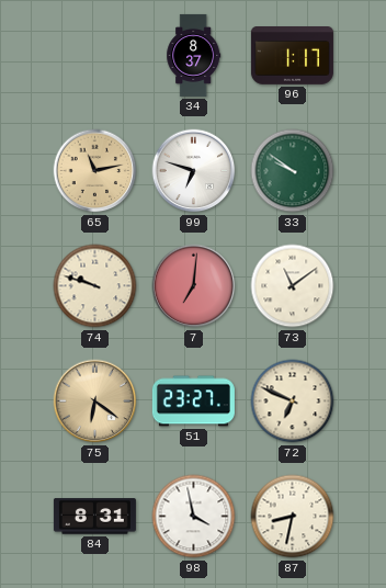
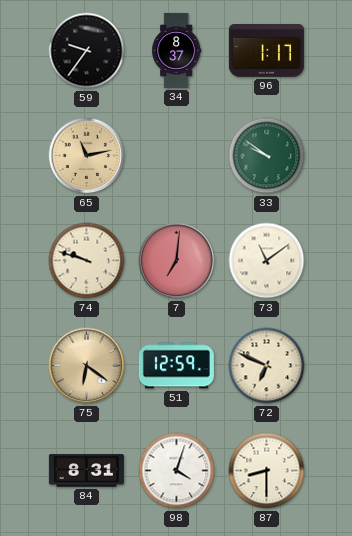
59: none -> 9:36 (87, 51)
99: 6:48 -> none (194, 171)
51: 23:27 -> 12:59 (176, 366)
98: 3:58 -> 4:03 (177, 471)
87: 8:32 -> 8:30 (267, 471)
